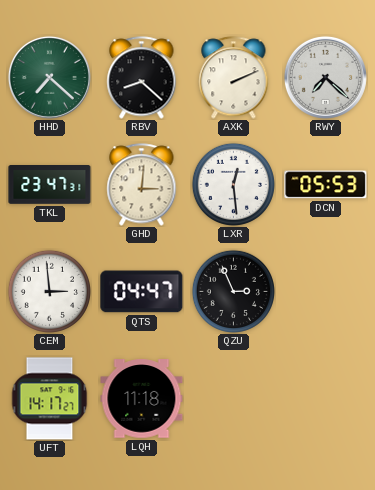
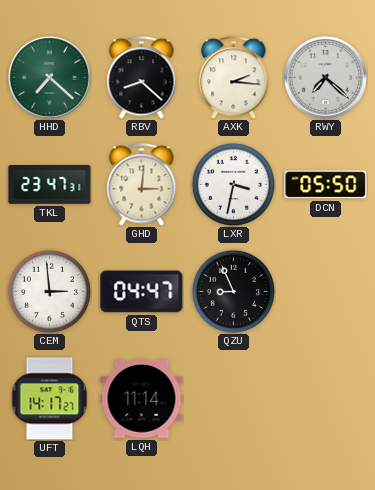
AXK: 2:11 -> 2:16 (234, 78)
LXR: 12:29 -> 3:32 (233, 184)
DCN: 05:53 -> 05:50 (326, 185)
QZU: 2:56 -> 8:56 (233, 291)
LQH: 11:18 -> 11:14 (142, 399)
